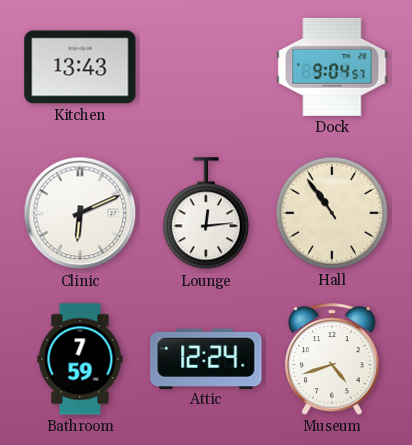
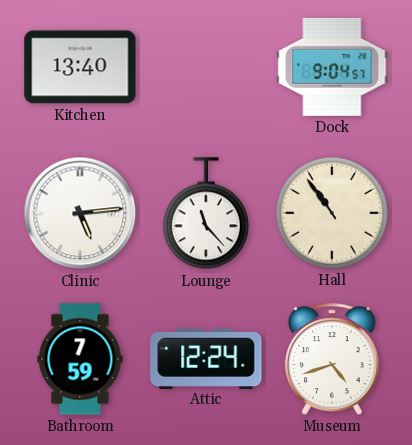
Kitchen: 13:43 -> 13:40 (80, 67)
Clinic: 6:11 -> 5:14 (80, 213)
Lounge: 12:14 -> 11:23 (206, 214)
